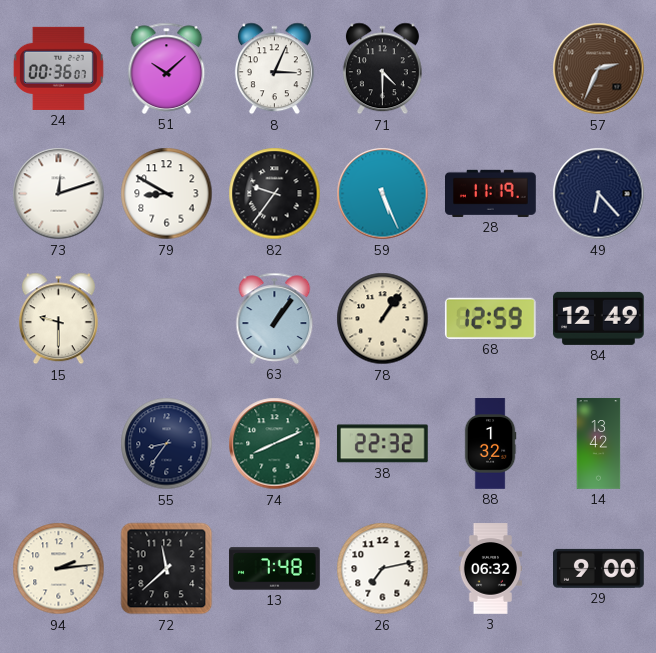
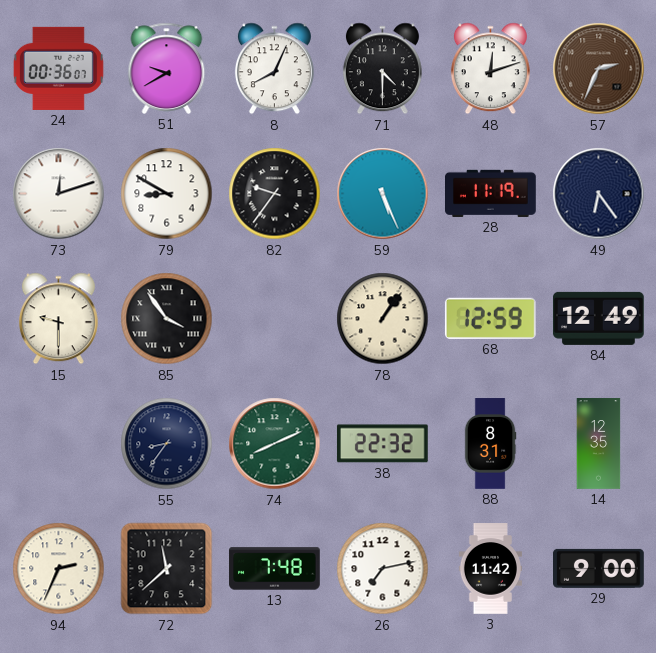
51: 10:08 -> 9:40 (167, 68)
8: 3:04 -> 8:04 (274, 69)
48: none -> 12:12 (490, 69)
49: 6:23 -> 6:24 (599, 194)
85: none -> 3:54 (167, 319)
63: 1:06 -> none (275, 318)
88: 1:32 -> 8:31 (490, 444)
14: 13:42 -> 12:35 (599, 444)
94: 2:14 -> 2:34 (59, 569)
3: 06:32 -> 11:42 (490, 569)
